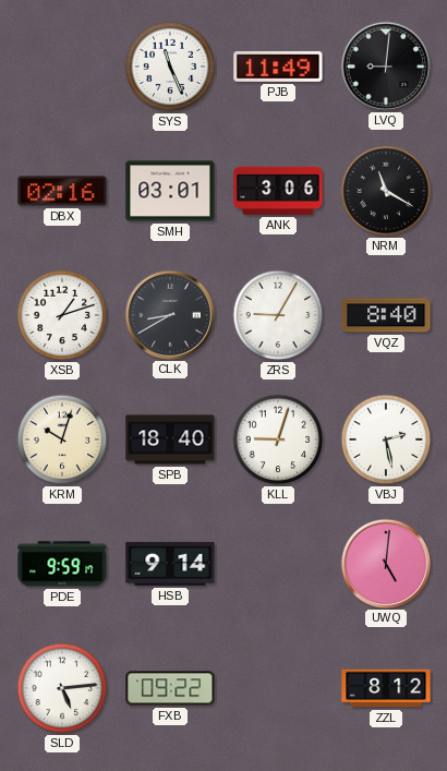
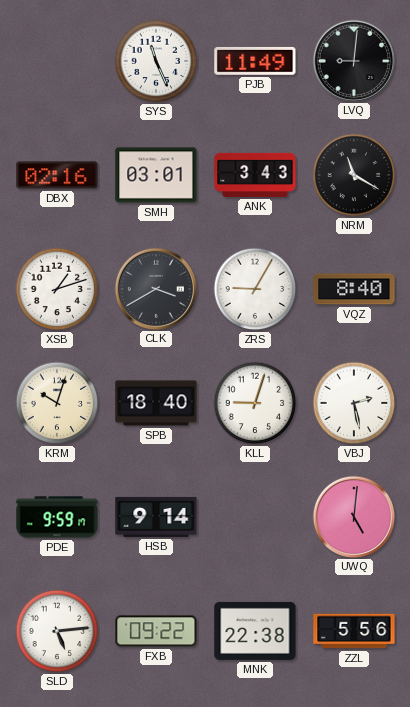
ANK: 3:06 -> 3:43 (255, 175)
CLK: 8:40 -> 3:40 (155, 288)
MNK: none -> 22:38 (255, 631)
ZZL: 8:12 -> 5:56 (354, 631)
